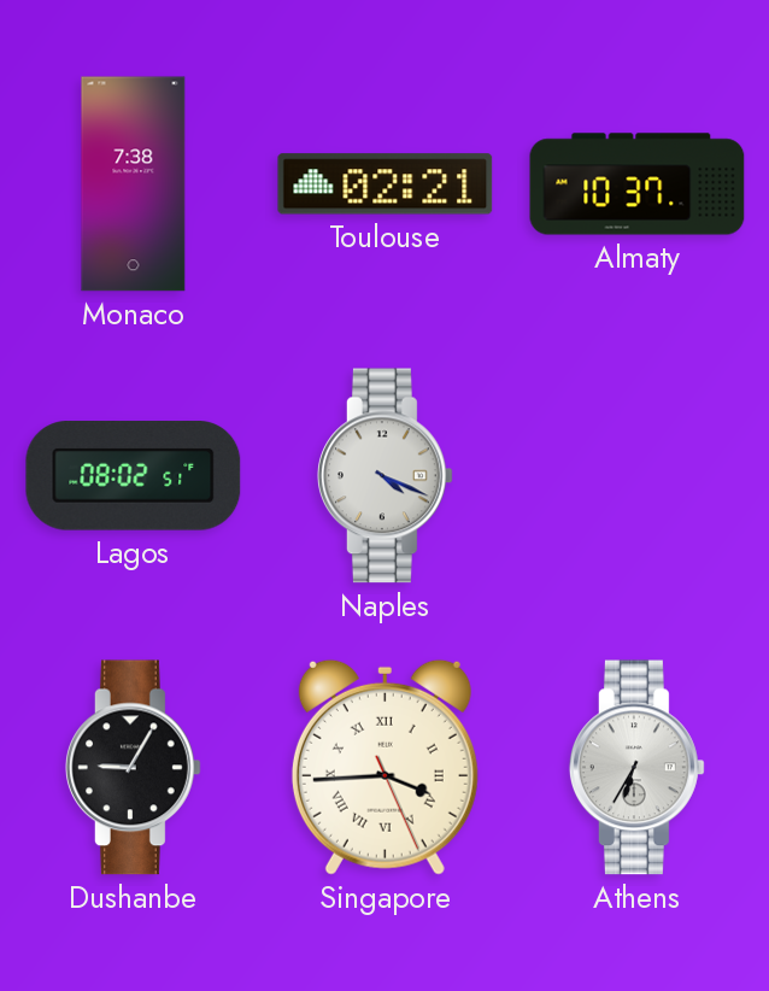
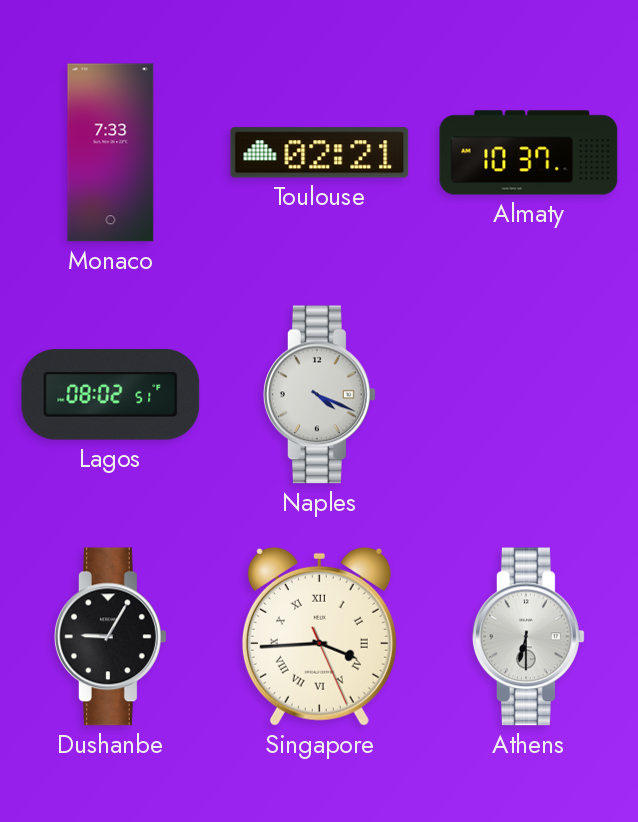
Monaco: 7:38 -> 7:33 (111, 153)
Athens: 6:35 -> 6:30 (528, 637)
